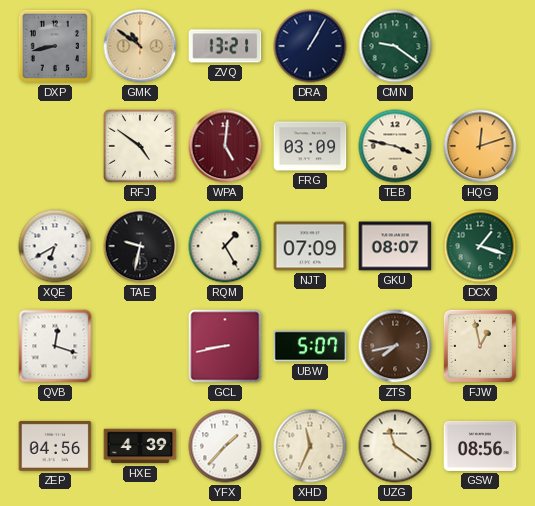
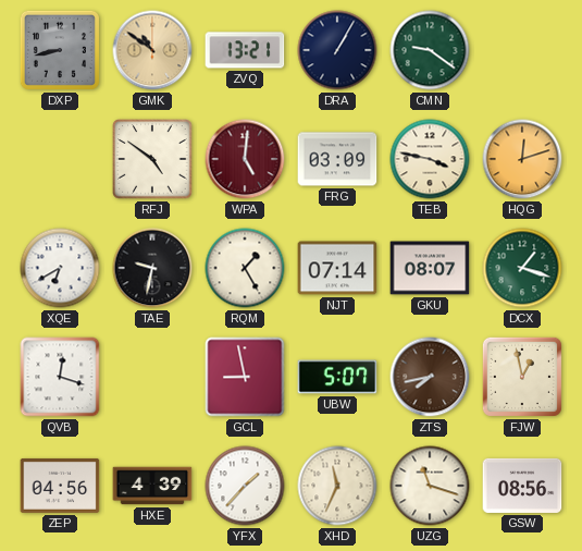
NJT: 07:09 -> 07:14 (337, 268)
GCL: 8:43 -> 8:58 (245, 377)
UZG: 11:21 -> 11:18 (430, 486)
